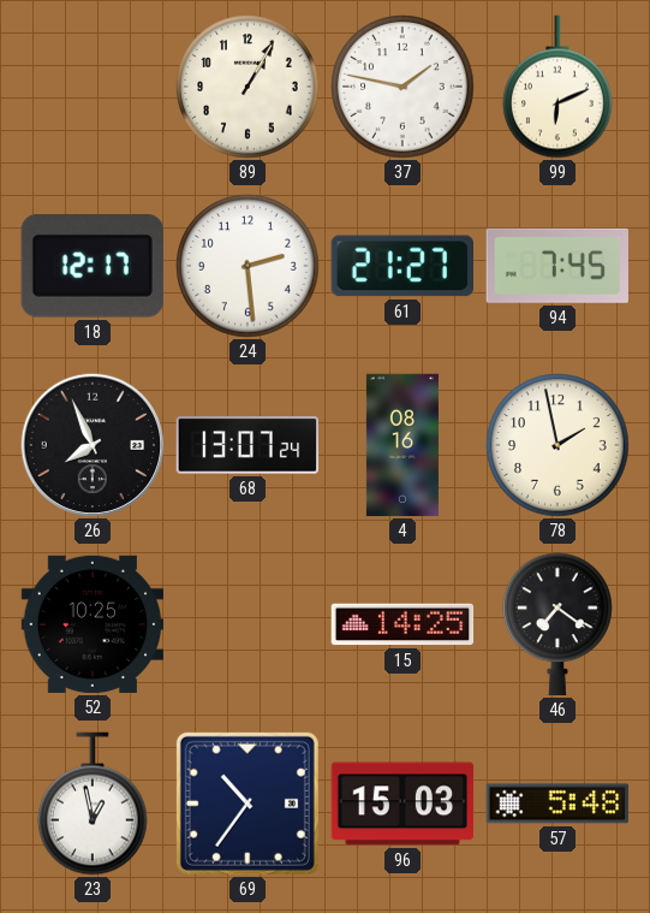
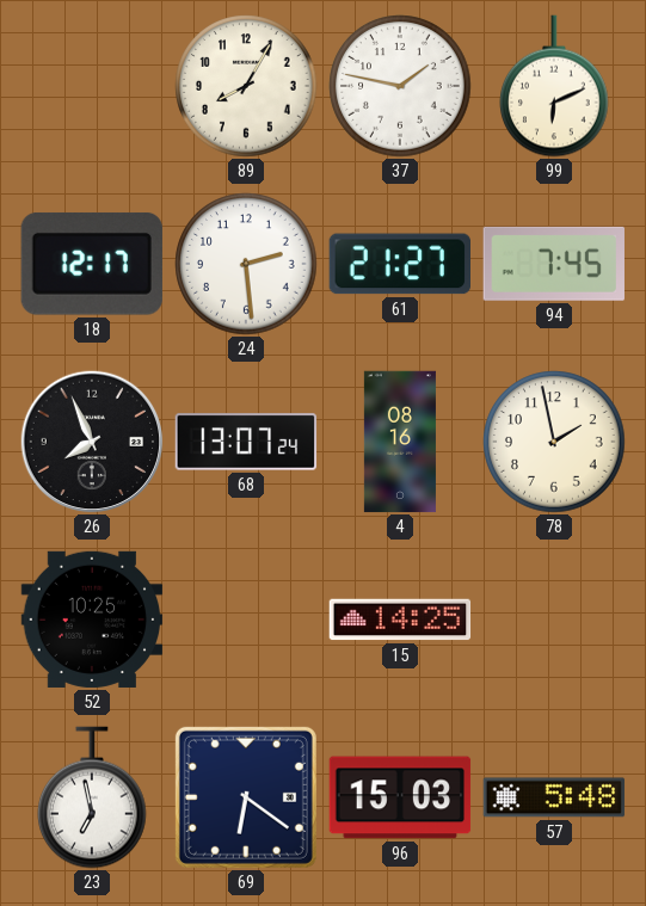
89: 1:05 -> 8:05 (246, 86)
46: 7:21 -> none (559, 624)
23: 12:58 -> 6:58 (93, 797)
69: 10:36 -> 6:21 (246, 797)
